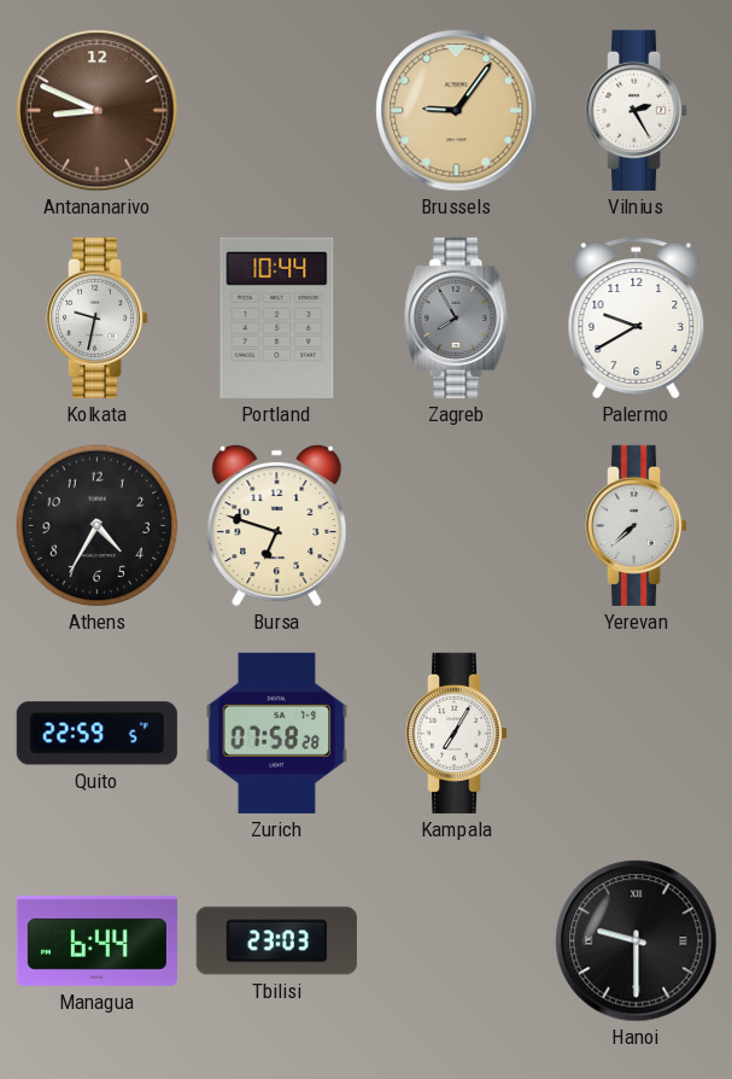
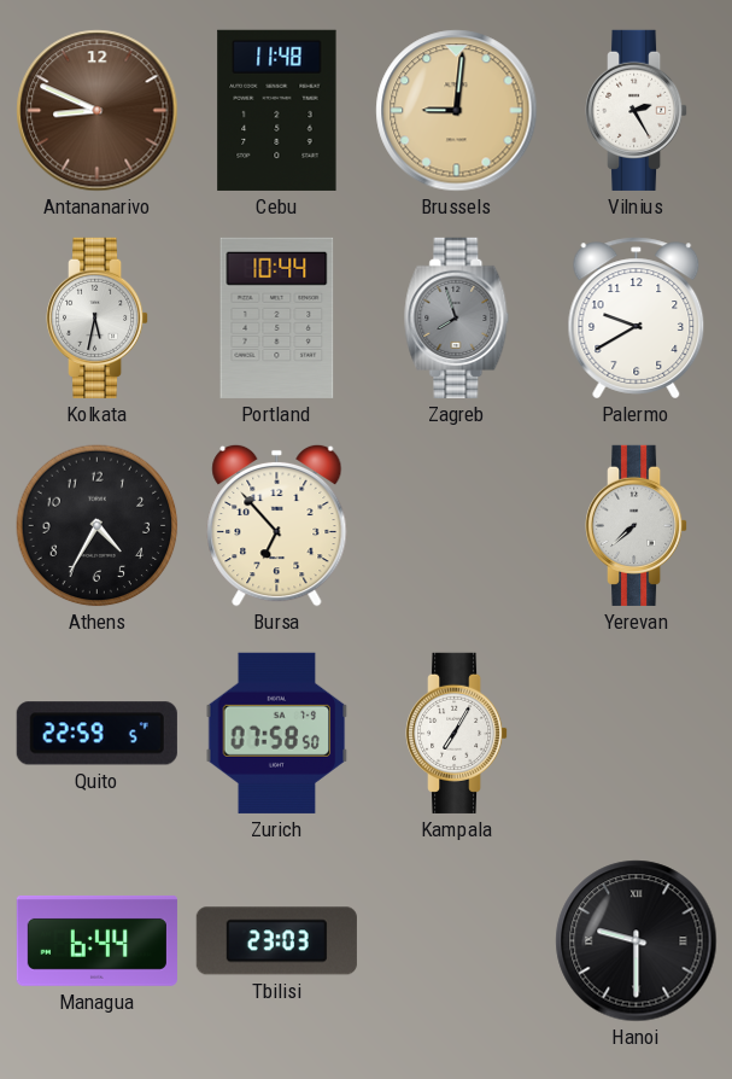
Cebu: none -> 11:48 (277, 110)
Brussels: 9:06 -> 9:01 (457, 111)
Kolkata: 9:32 -> 5:32 (99, 317)
Zagreb: 7:55 -> 7:57 (457, 317)
Bursa: 6:48 -> 6:53 (277, 525)
Zurich: 07:58:28 -> 07:58:50 (277, 733)
